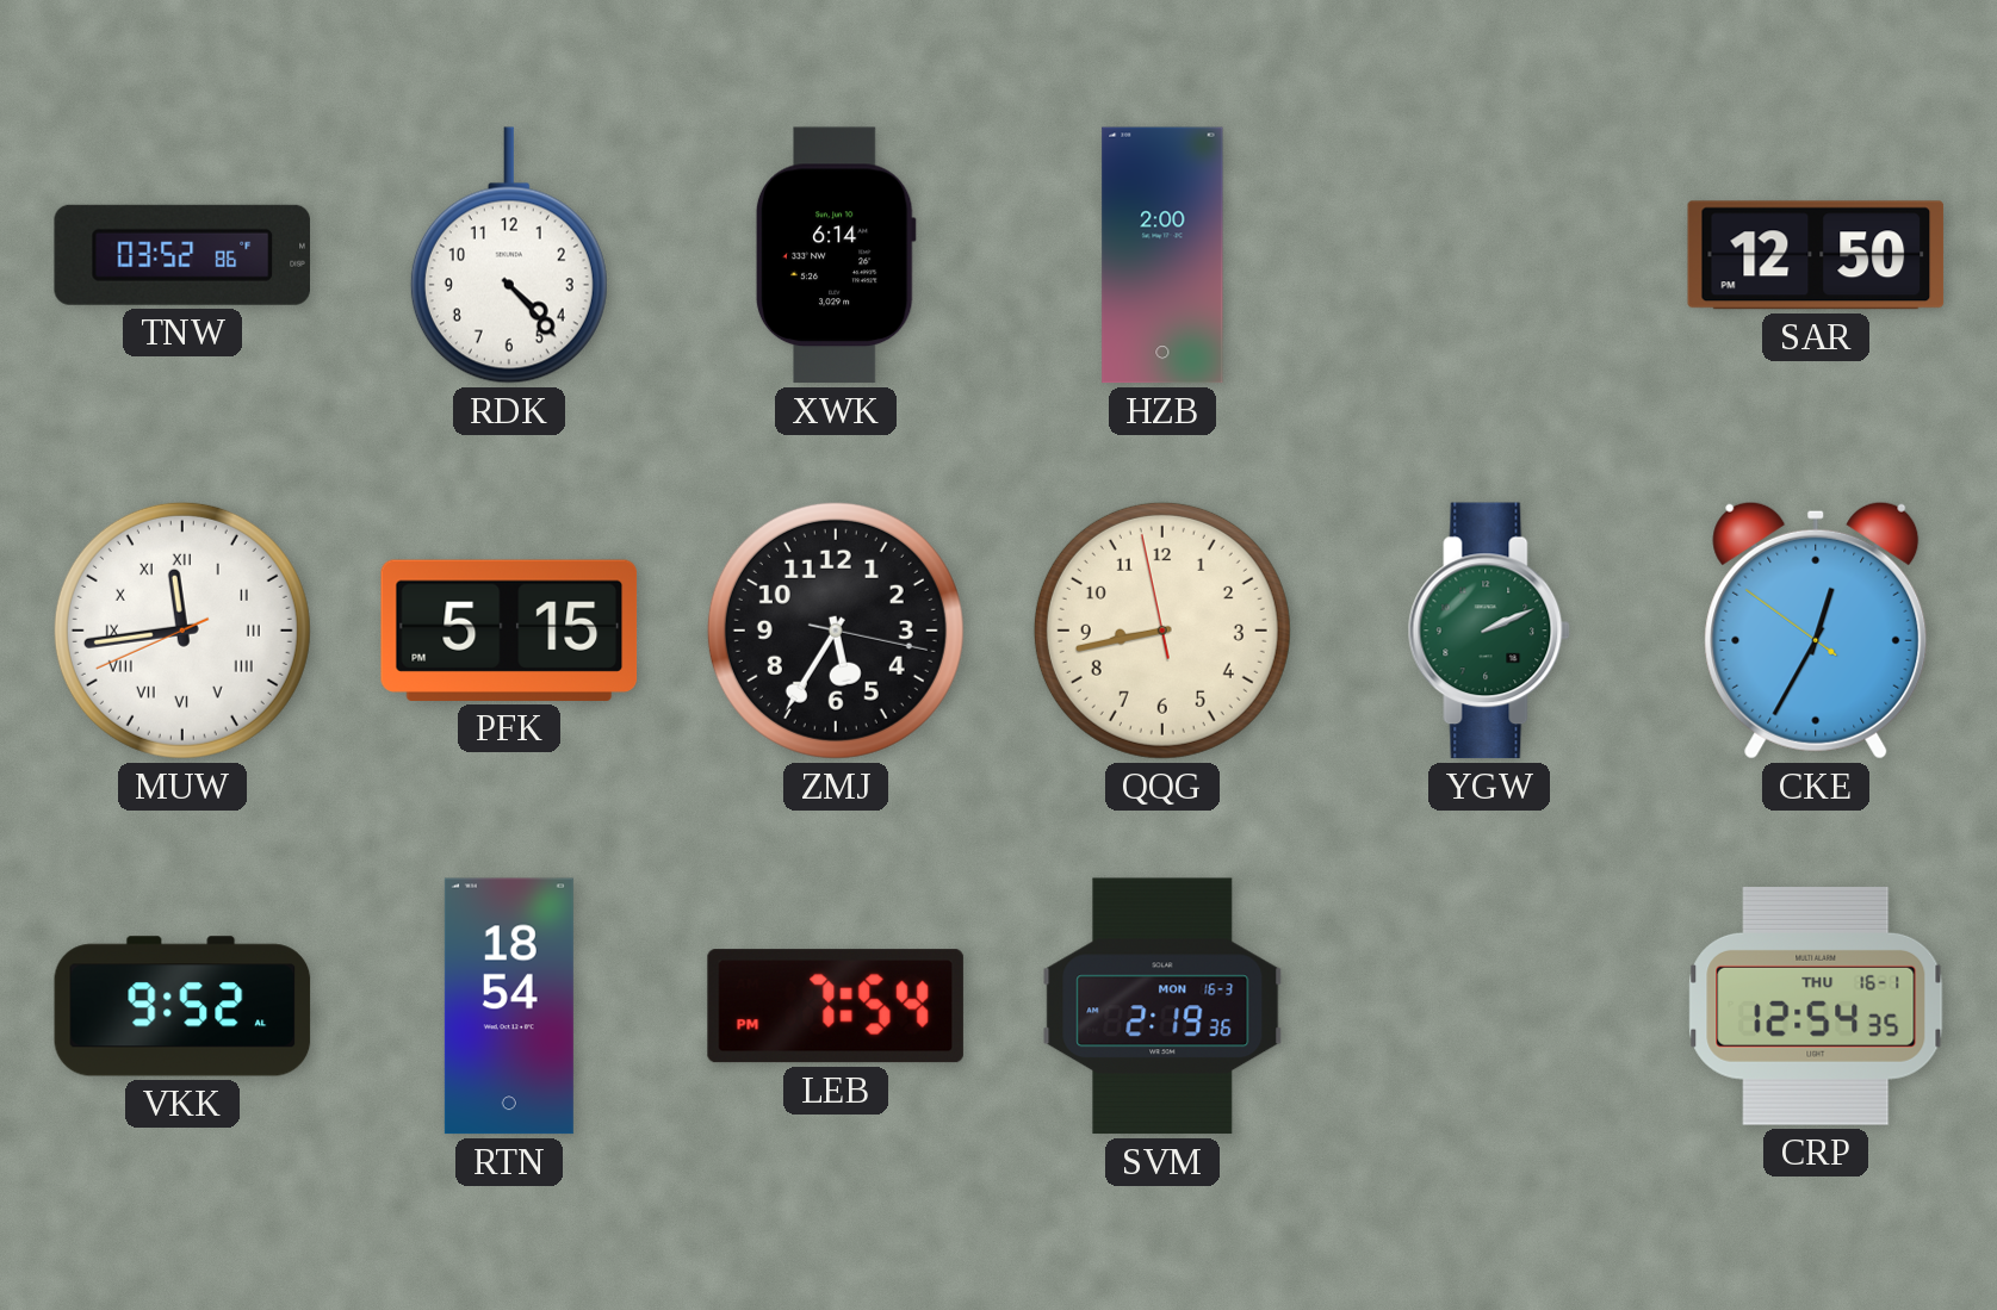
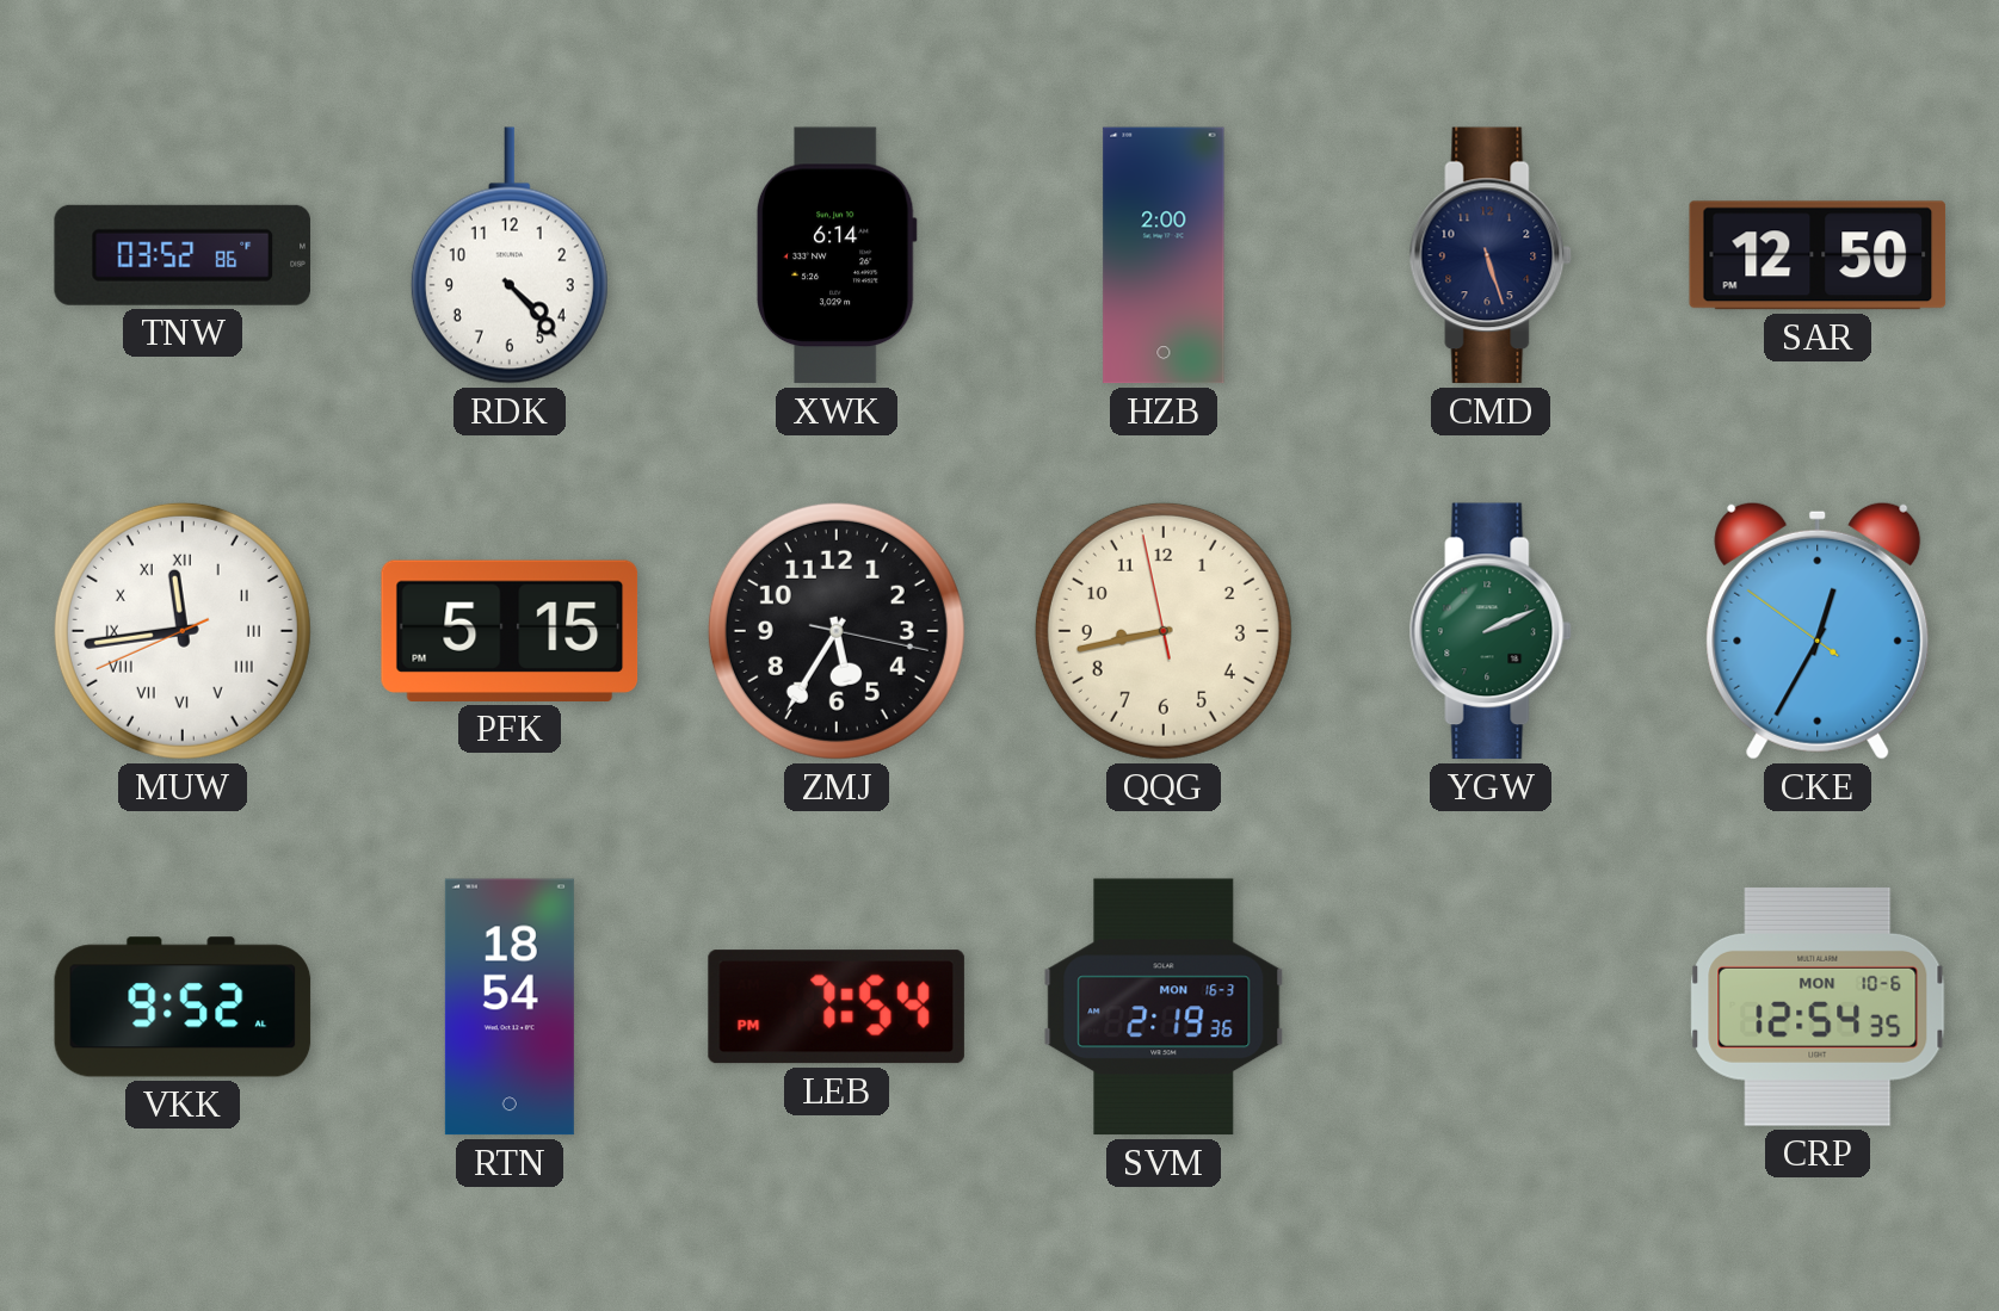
CMD: none -> 5:27 (1491, 255)
CRP date: THU 16-1 -> MON 10-6 (1818, 1007)
